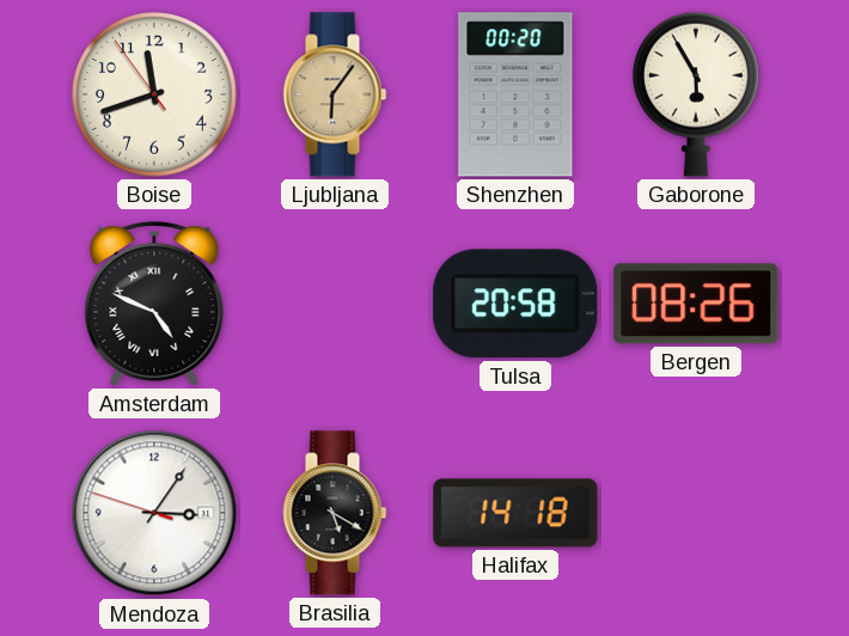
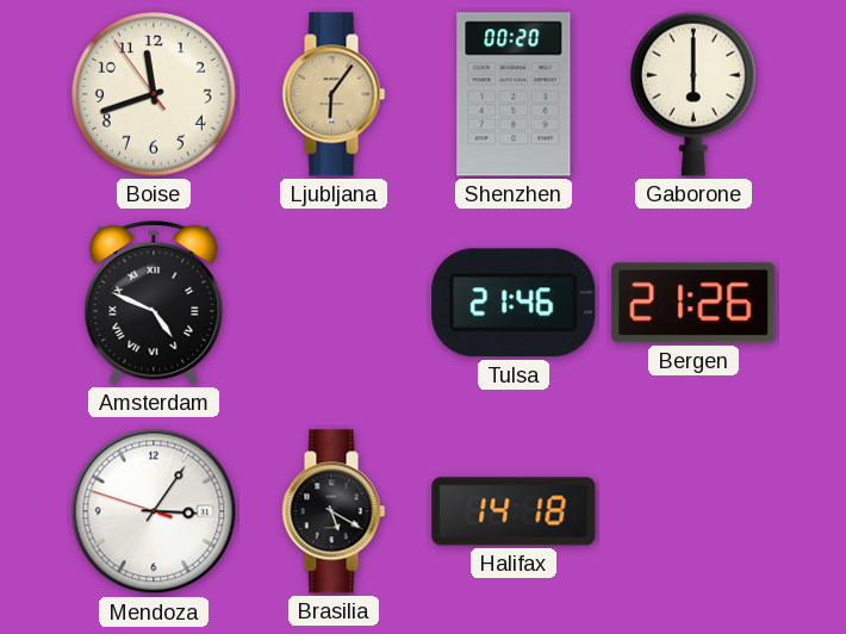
Gaborone: 5:55 -> 6:00 (693, 94)
Tulsa: 20:58 -> 21:46 (514, 303)
Bergen: 08:26 -> 21:26 (693, 303)
